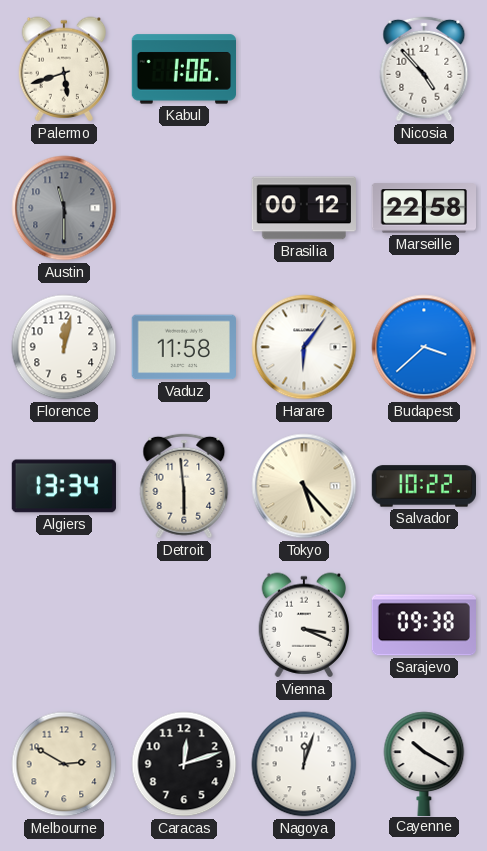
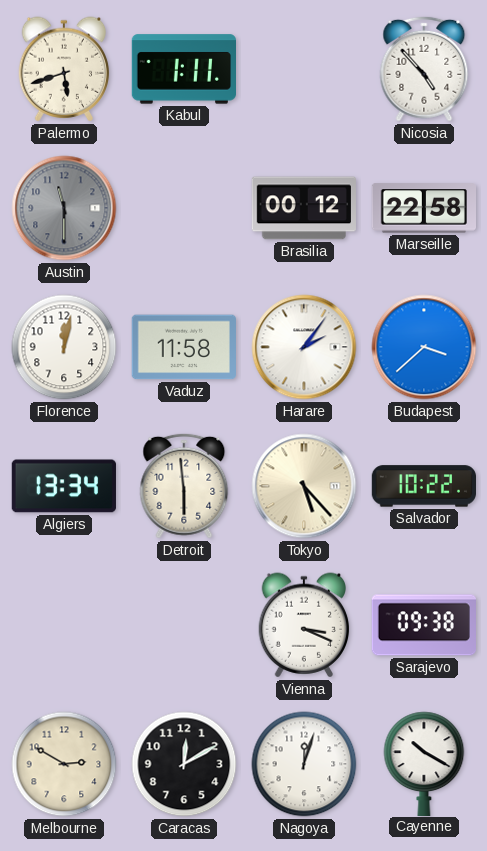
Kabul: 1:06 -> 1:11 (183, 69)
Harare: 6:06 -> 2:06 (304, 347)
Caracas: 12:12 -> 12:10 (184, 764)
